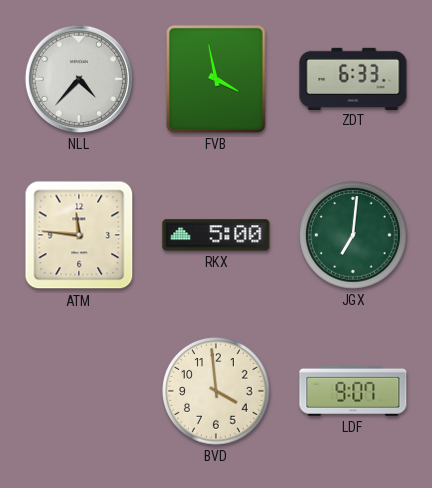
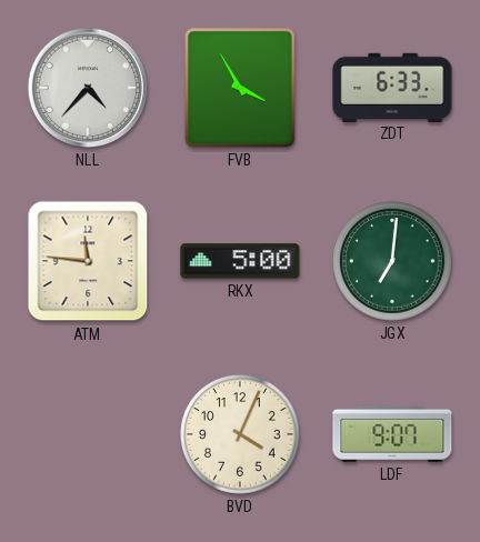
FVB: 3:58 -> 3:55 (241, 89)
BVD: 3:59 -> 4:04 (240, 434)
